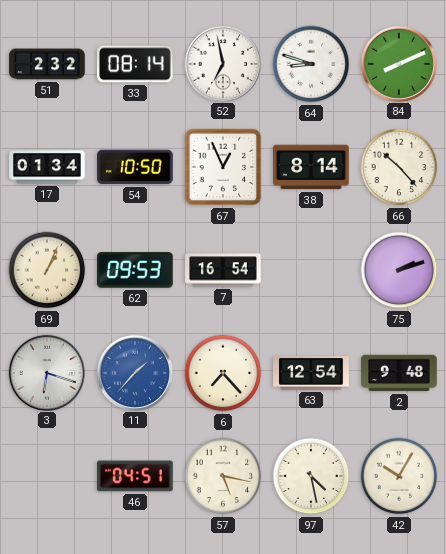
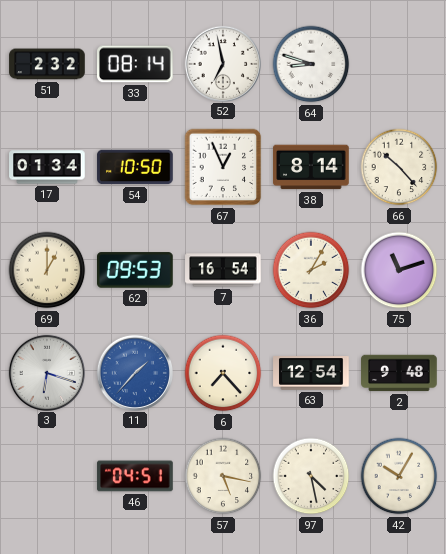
84: 8:11 -> none (398, 63)
69: 1:04 -> 1:00 (47, 270)
36: none -> 2:05 (311, 270)
75: 2:12 -> 11:12 (399, 270)
